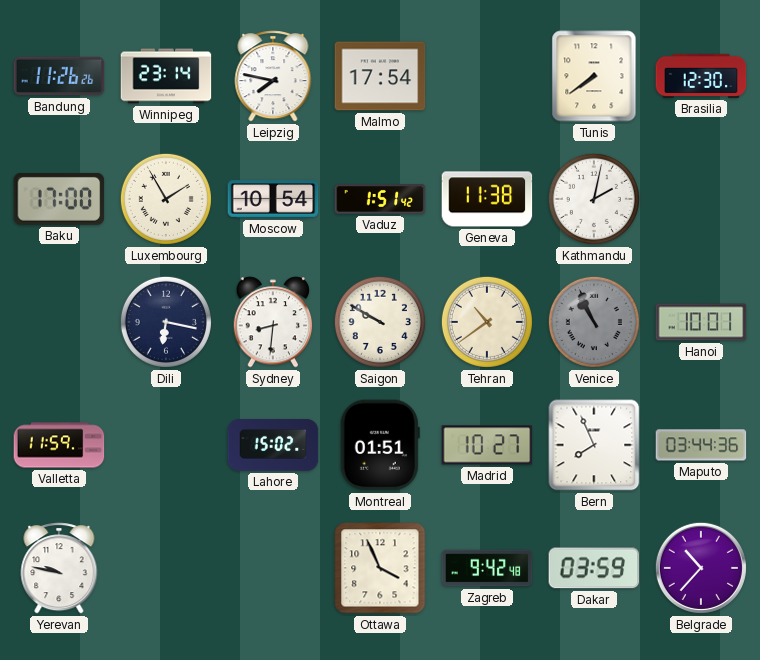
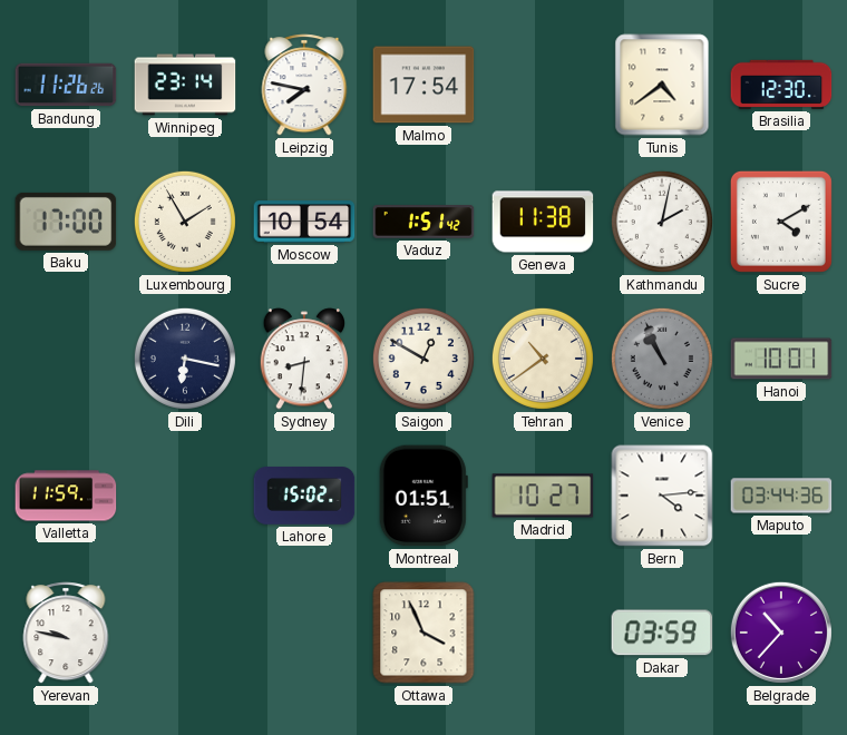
Tunis: 7:39 -> 4:39 (662, 85)
Sucre: none -> 4:10 (781, 222)
Saigon: 9:50 -> 12:50 (423, 359)
Bern: 7:56 -> 4:14 (662, 496)
Zagreb: 9:42 -> none (487, 568)
